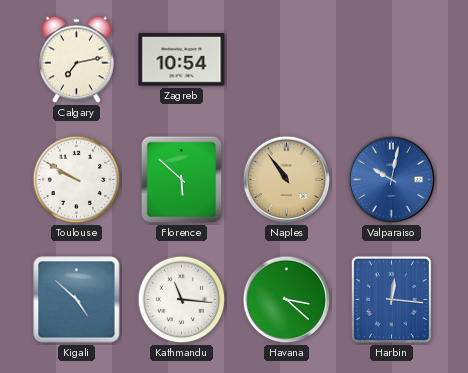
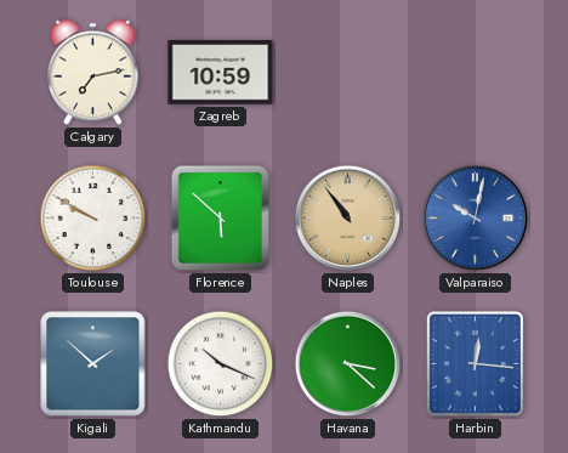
Zagreb: 10:54 -> 10:59 (221, 73)
Kigali: 4:52 -> 1:52 (93, 364)
Kathmandu: 11:16 -> 10:19 (221, 364)
